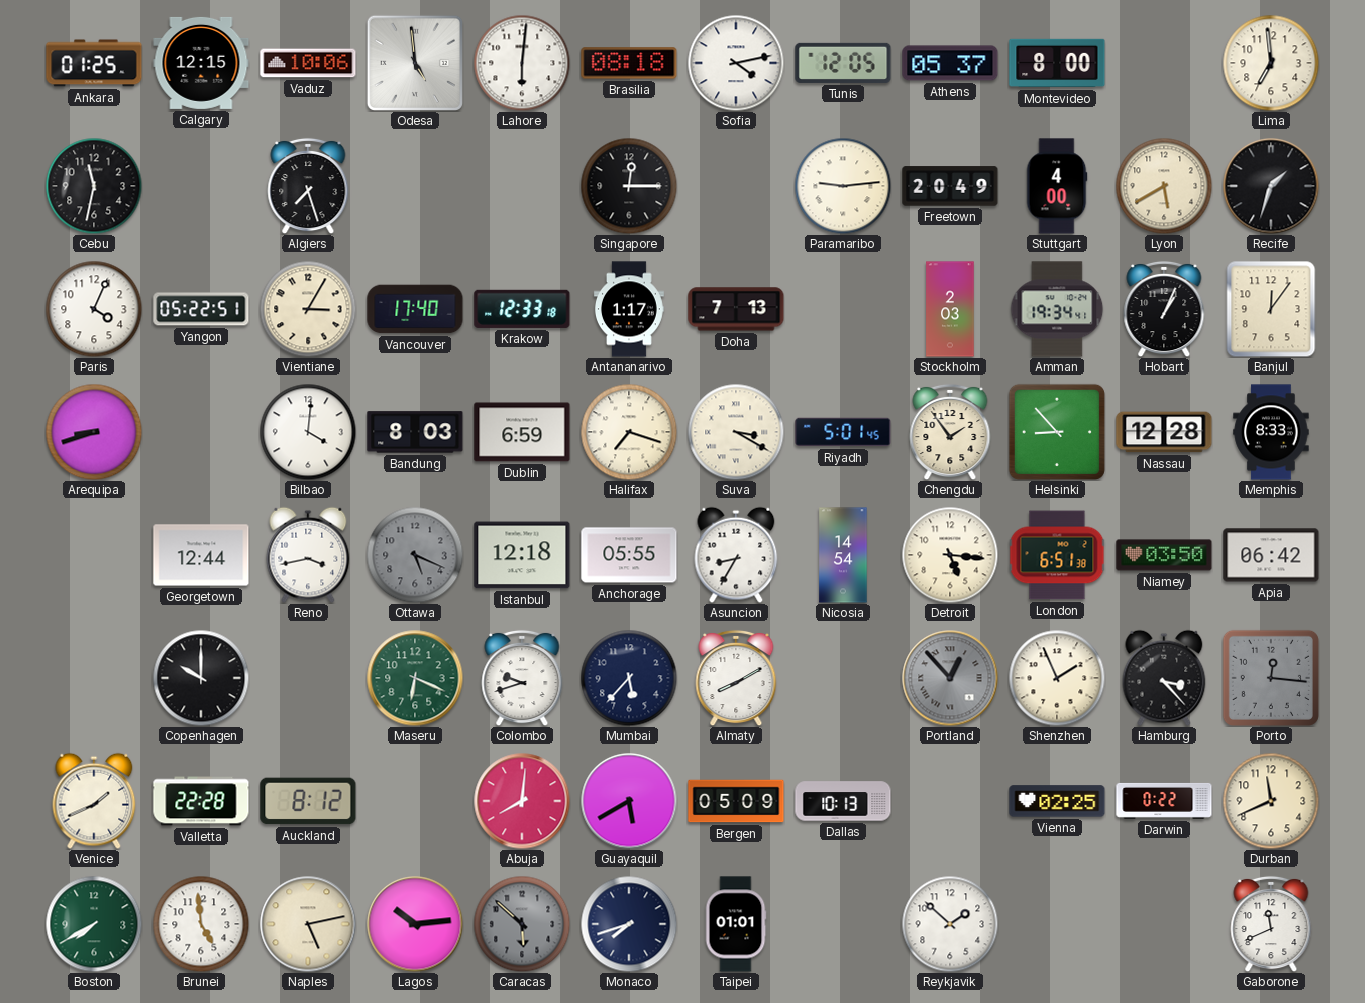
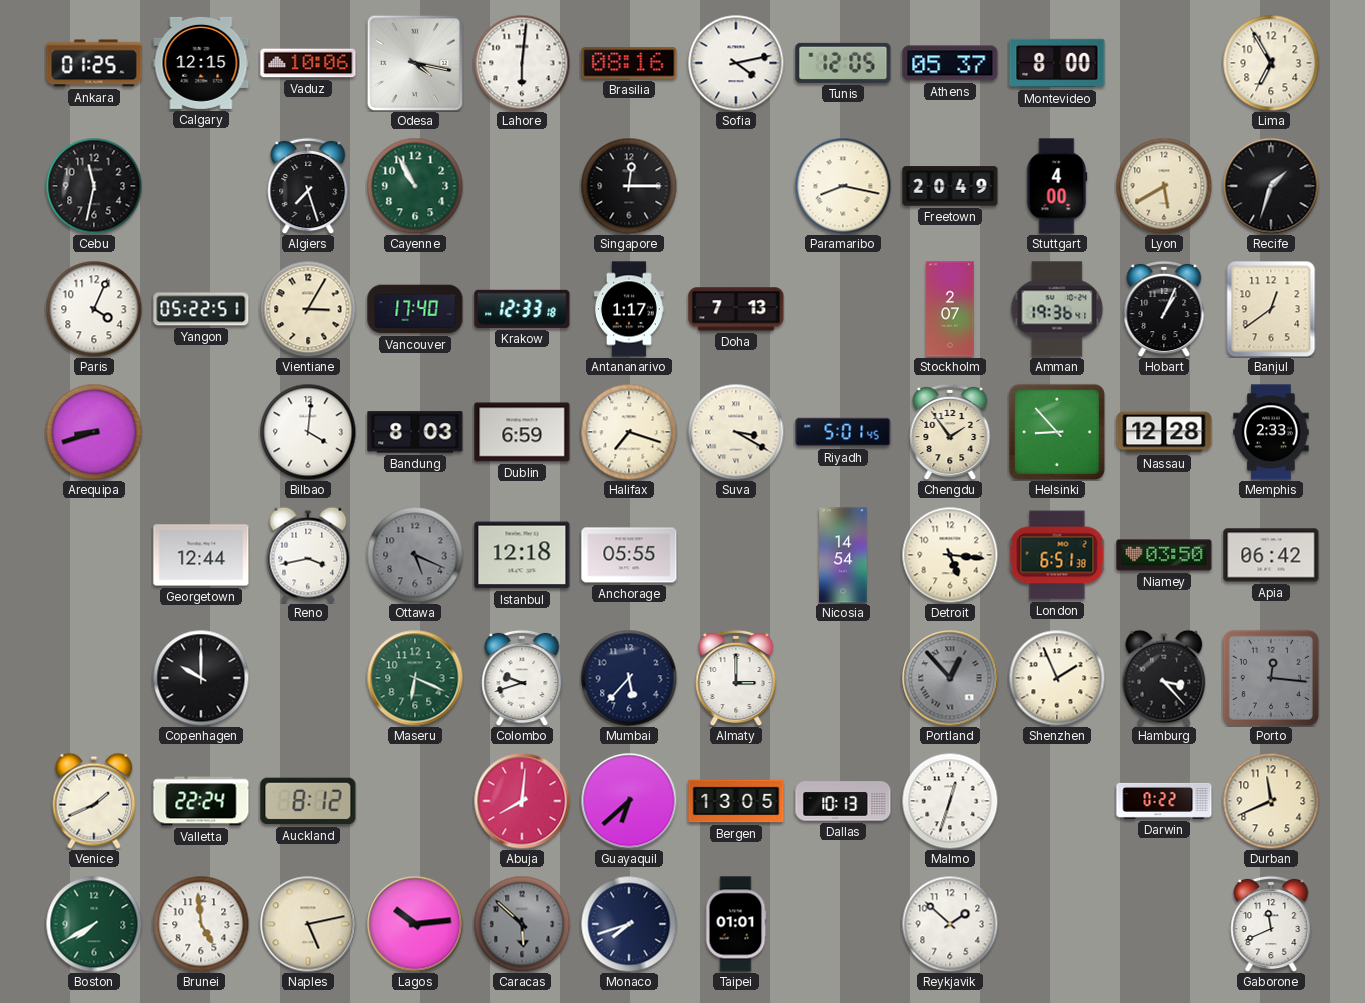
Odesa: 4:59 -> 4:17 (415, 63)
Brasilia: 08:18 -> 08:16 (629, 63)
Lima: 6:59 -> 6:55 (1271, 63)
Cayenne: none -> 10:55 (415, 186)
Paramaribo: 9:14 -> 8:17 (843, 186)
Stockholm: 2:03 -> 2:07 (950, 309)
Amman: 19:34 -> 19:36 (1057, 309)
Banjul: 12:06 -> 12:39 (1271, 309)
Memphis: 8:33 -> 2:33 (1271, 432)
Asuncion: 8:35 -> none (736, 555)
Almaty: 8:10 -> 3:00 (736, 678)
Valletta: 22:28 -> 22:24 (201, 801)
Guayaquil: 5:40 -> 6:38 (629, 801)
Bergen: 05:09 -> 13:05 (736, 801)
Malmo: none -> 12:33 (950, 801)
Vienna: 02:25 -> none (1057, 801)
